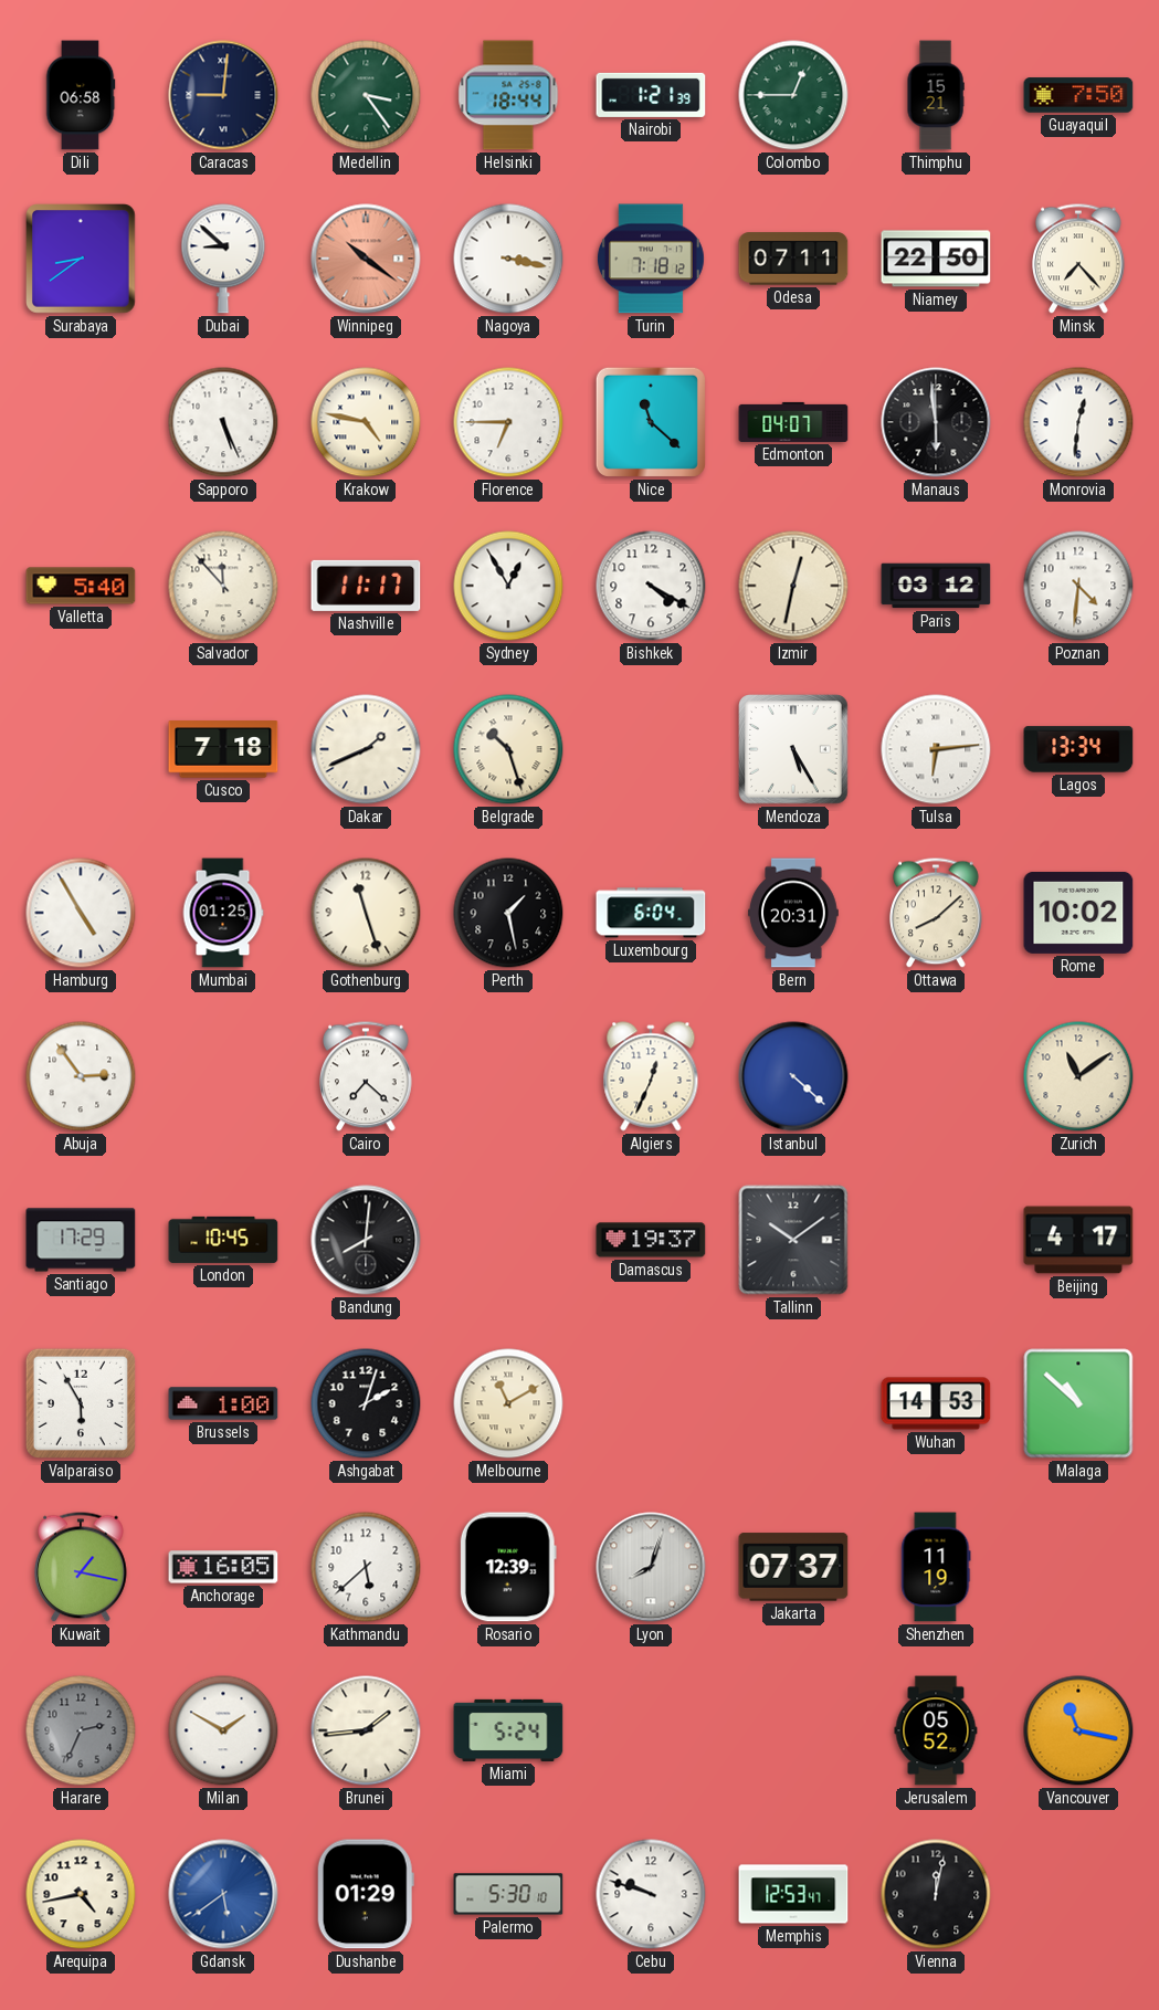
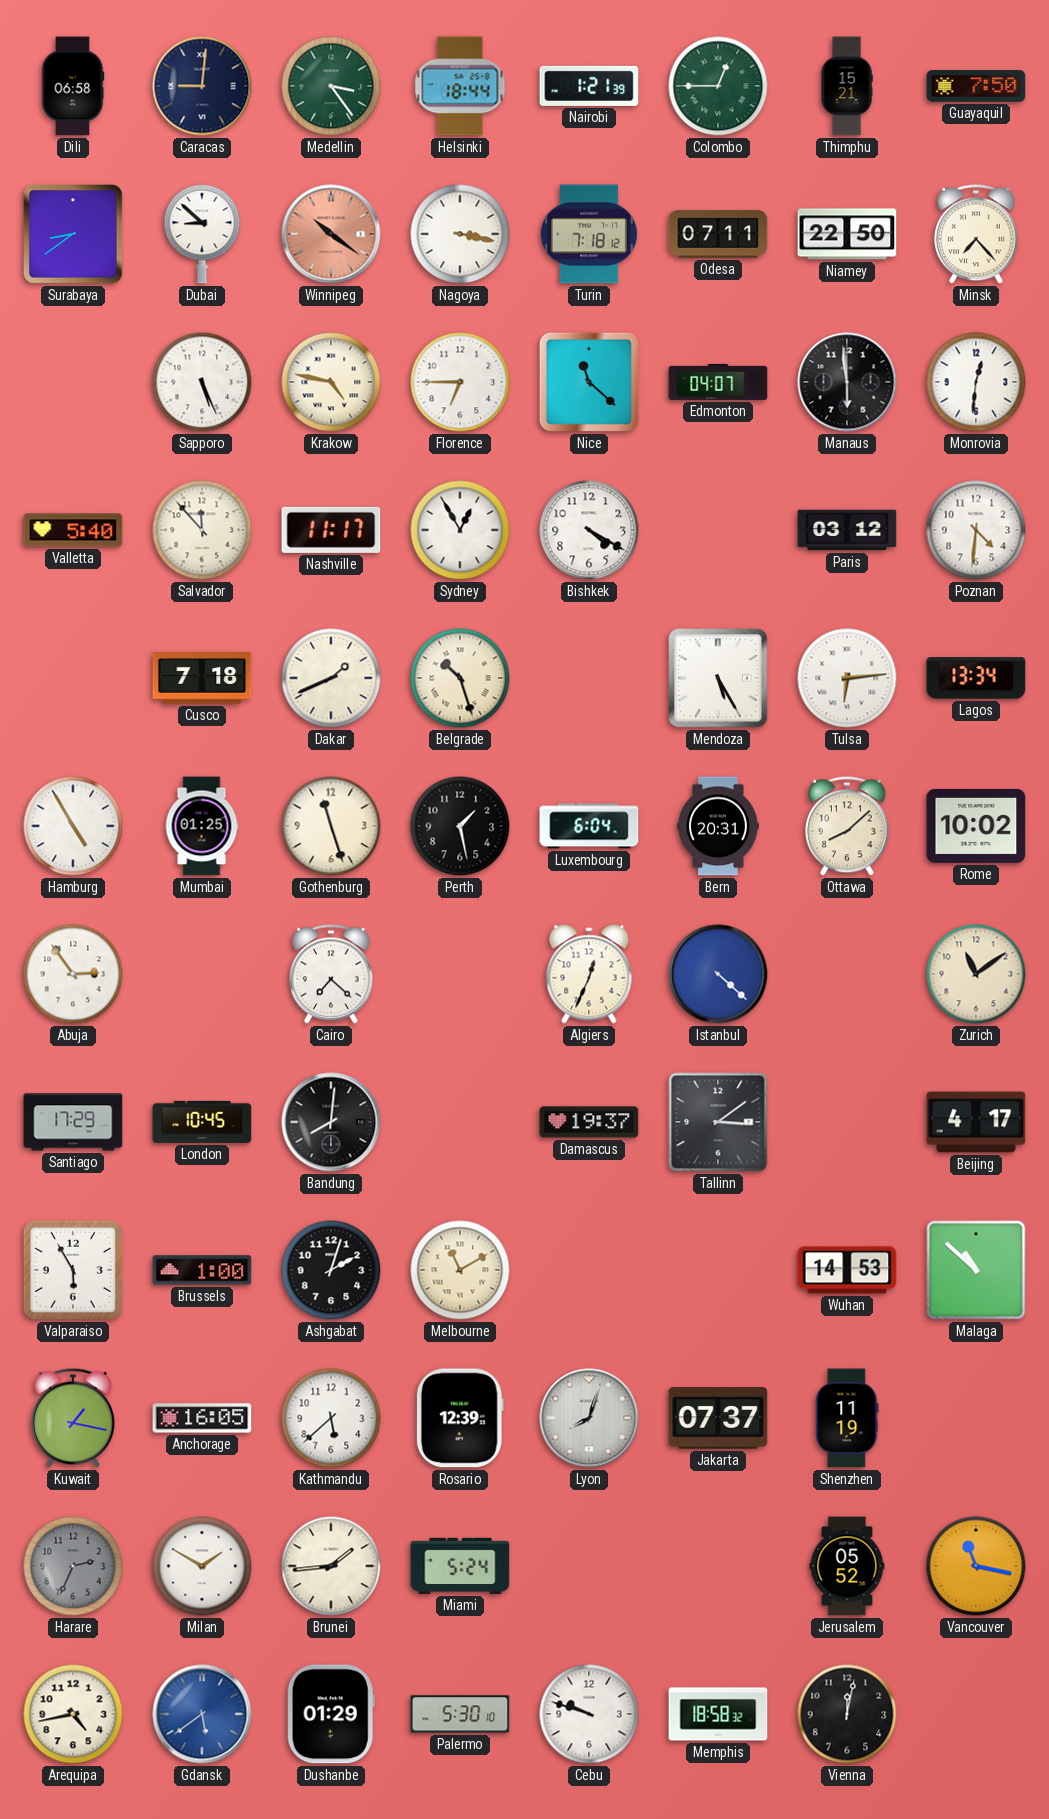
Izmir: 12:32 -> none (793, 586)
Tallinn: 10:09 -> 3:09 (718, 1122)
Memphis: 12:53 -> 18:58 (718, 1714)
